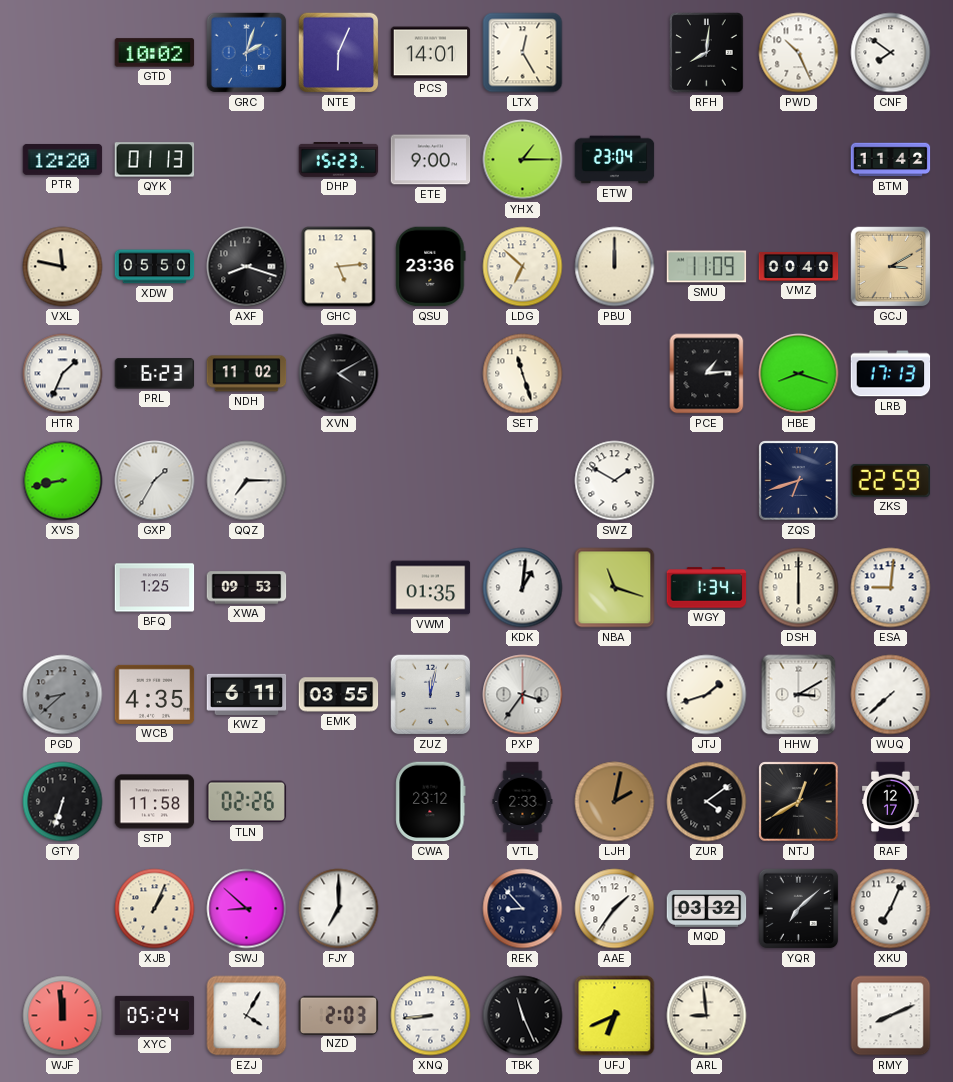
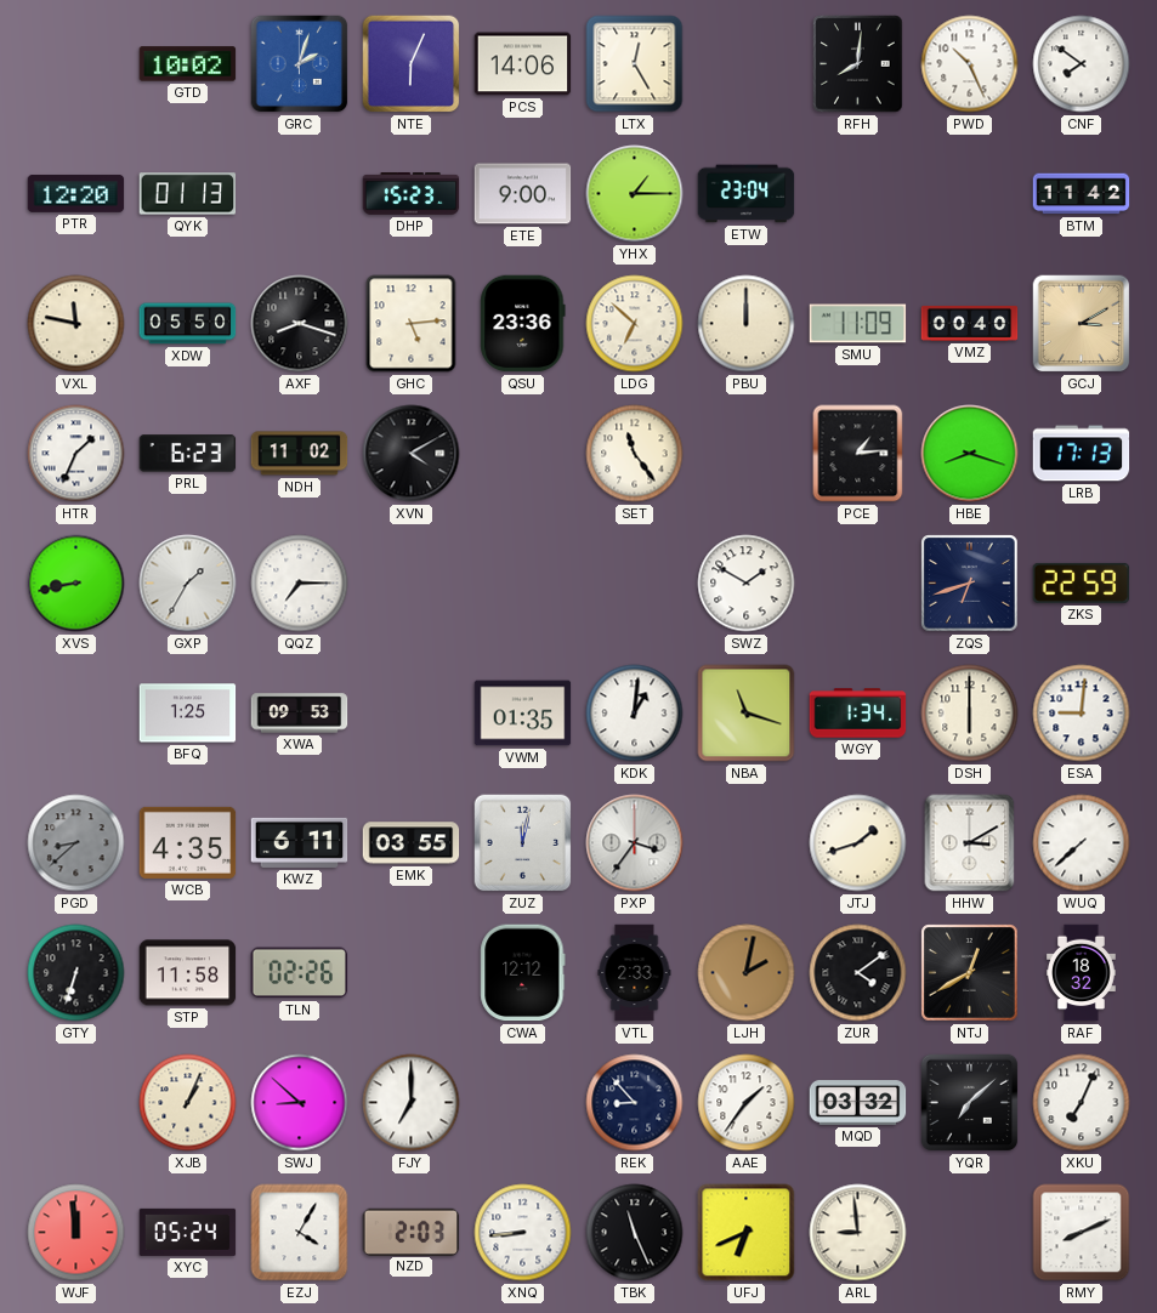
PCS: 14:01 -> 14:06 (523, 64)
SET: 11:27 -> 11:24 (635, 454)
CWA: 23:12 -> 12:12 (523, 973)
RAF: 12:17 -> 18:32 (1082, 973)
